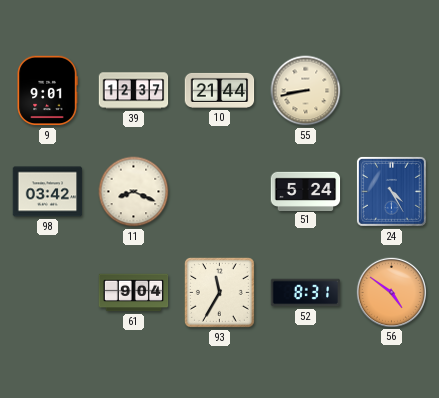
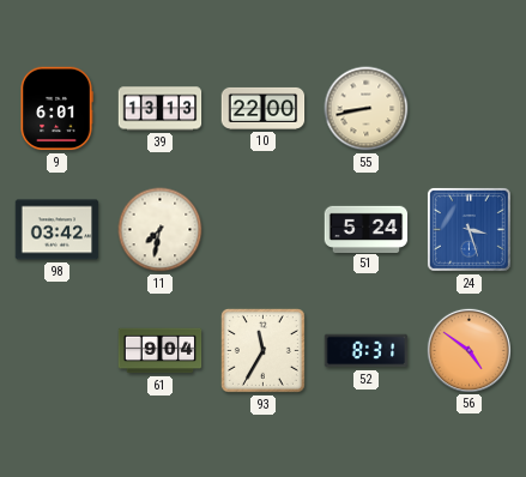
9: 9:01 -> 6:01 (56, 109)
39: 12:37 -> 13:13 (161, 109)
10: 21:44 -> 22:00 (264, 108)
11: 8:19 -> 7:32 (161, 230)
24: 4:25 -> 3:27 (468, 229)
